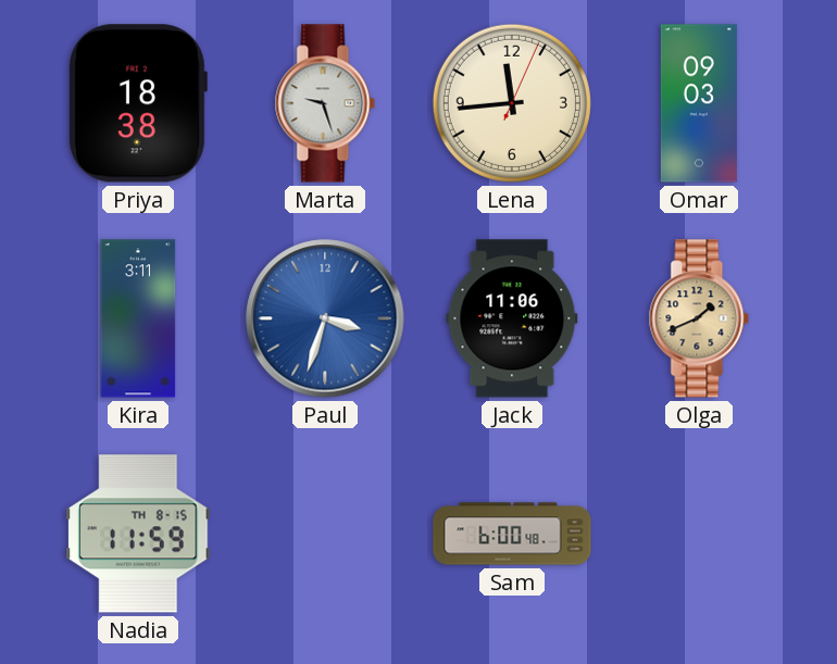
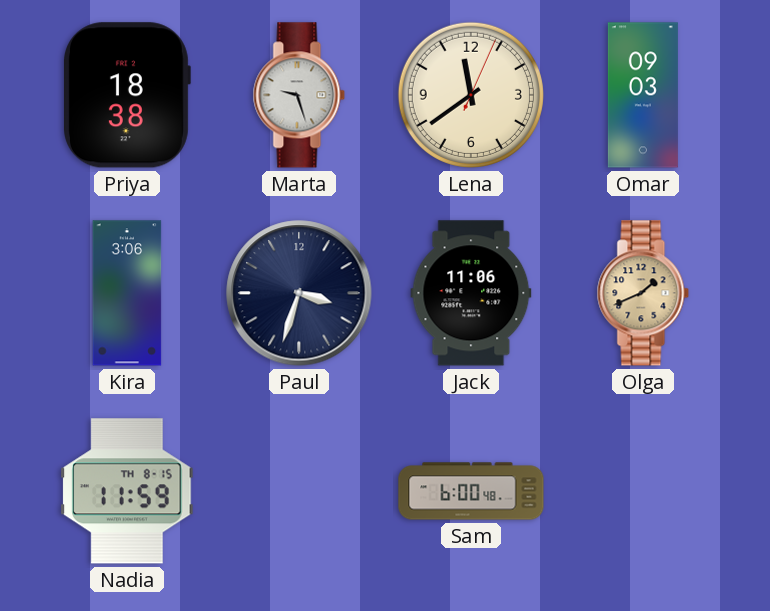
Lena: 11:44 -> 11:39 (471, 95)
Kira: 3:11 -> 3:06 (127, 293)
Paul dial: blue -> navy (299, 293)
